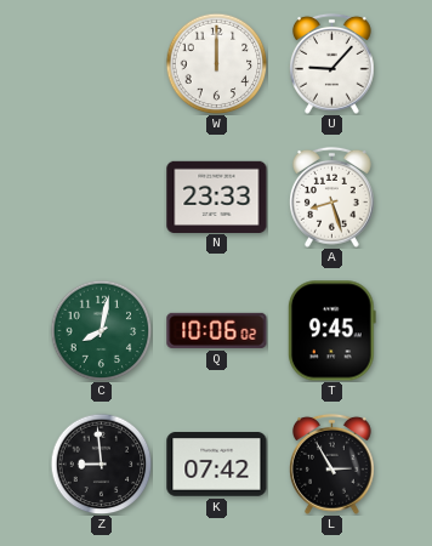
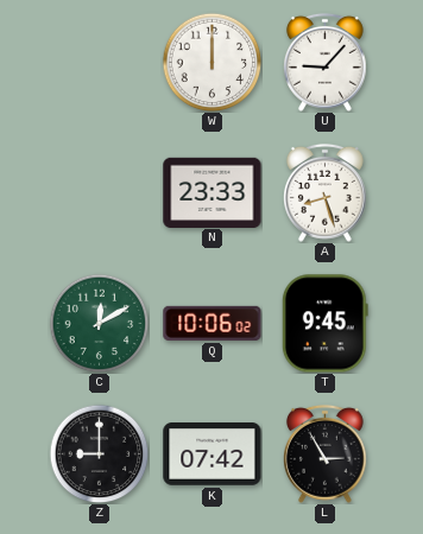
C: 8:02 -> 12:10 (99, 323)
Z: 8:59 -> 9:00 (99, 453)
